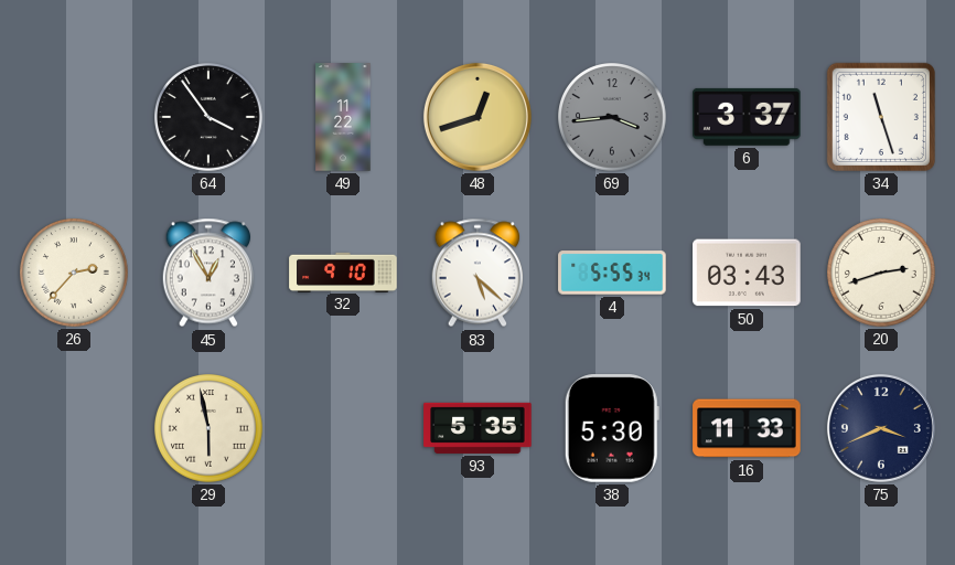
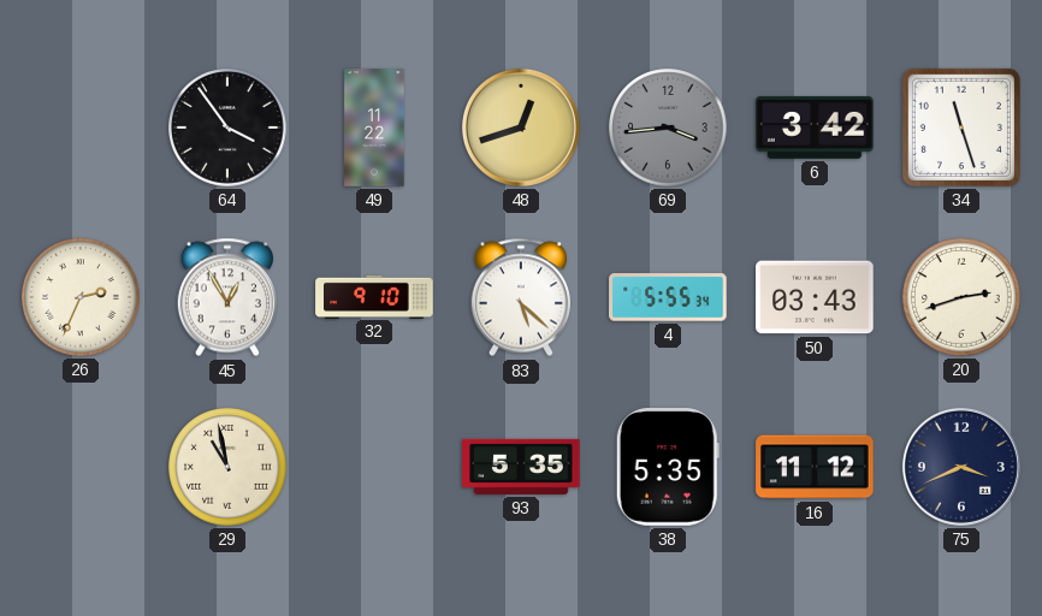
6: 3:37 -> 3:42 (815, 128)
26: 2:37 -> 2:34 (81, 297)
29: 5:58 -> 10:58 (227, 467)
38: 5:30 -> 5:35 (668, 467)
16: 11:33 -> 11:12 (815, 467)
